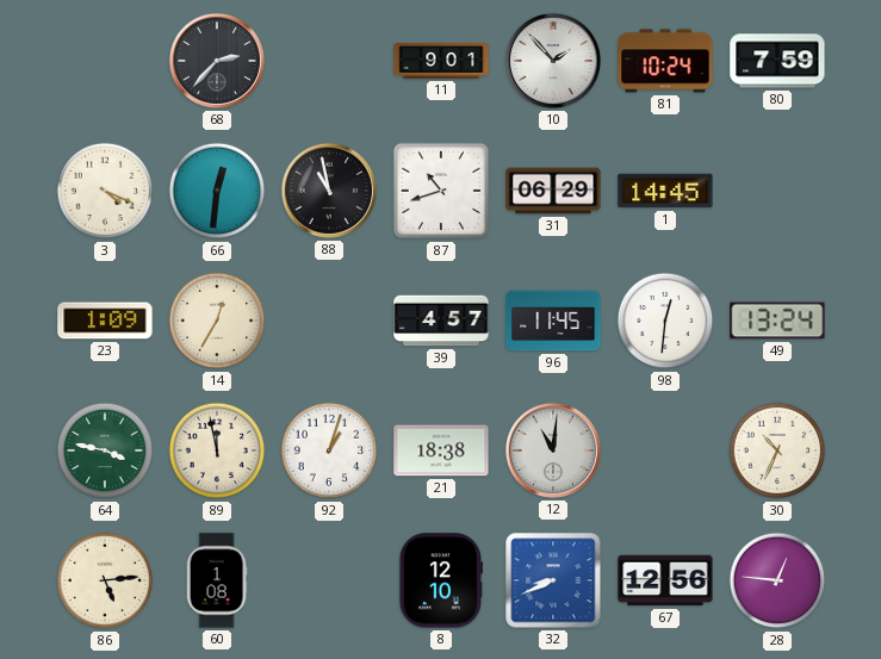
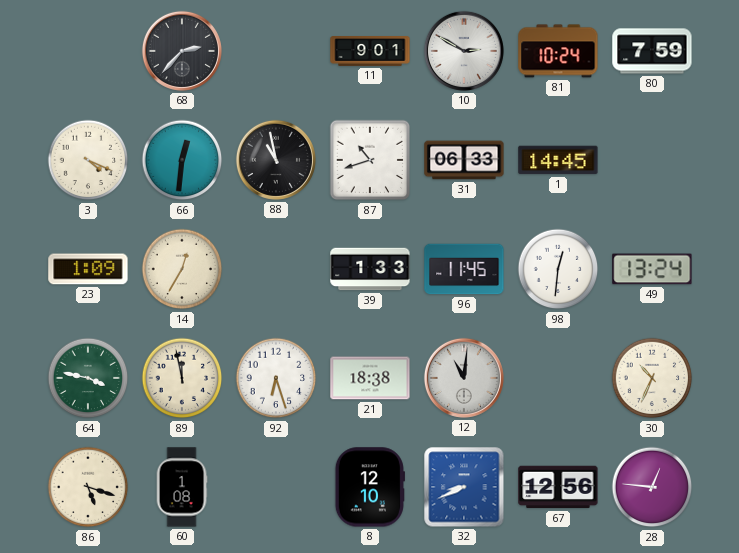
10: 1:53 -> 2:50 (464, 51)
31: 06:29 -> 06:33 (464, 160)
39: 4:57 -> 1:33 (370, 269)
92: 1:03 -> 6:27 (276, 378)
86: 5:14 -> 5:18 (88, 487)
